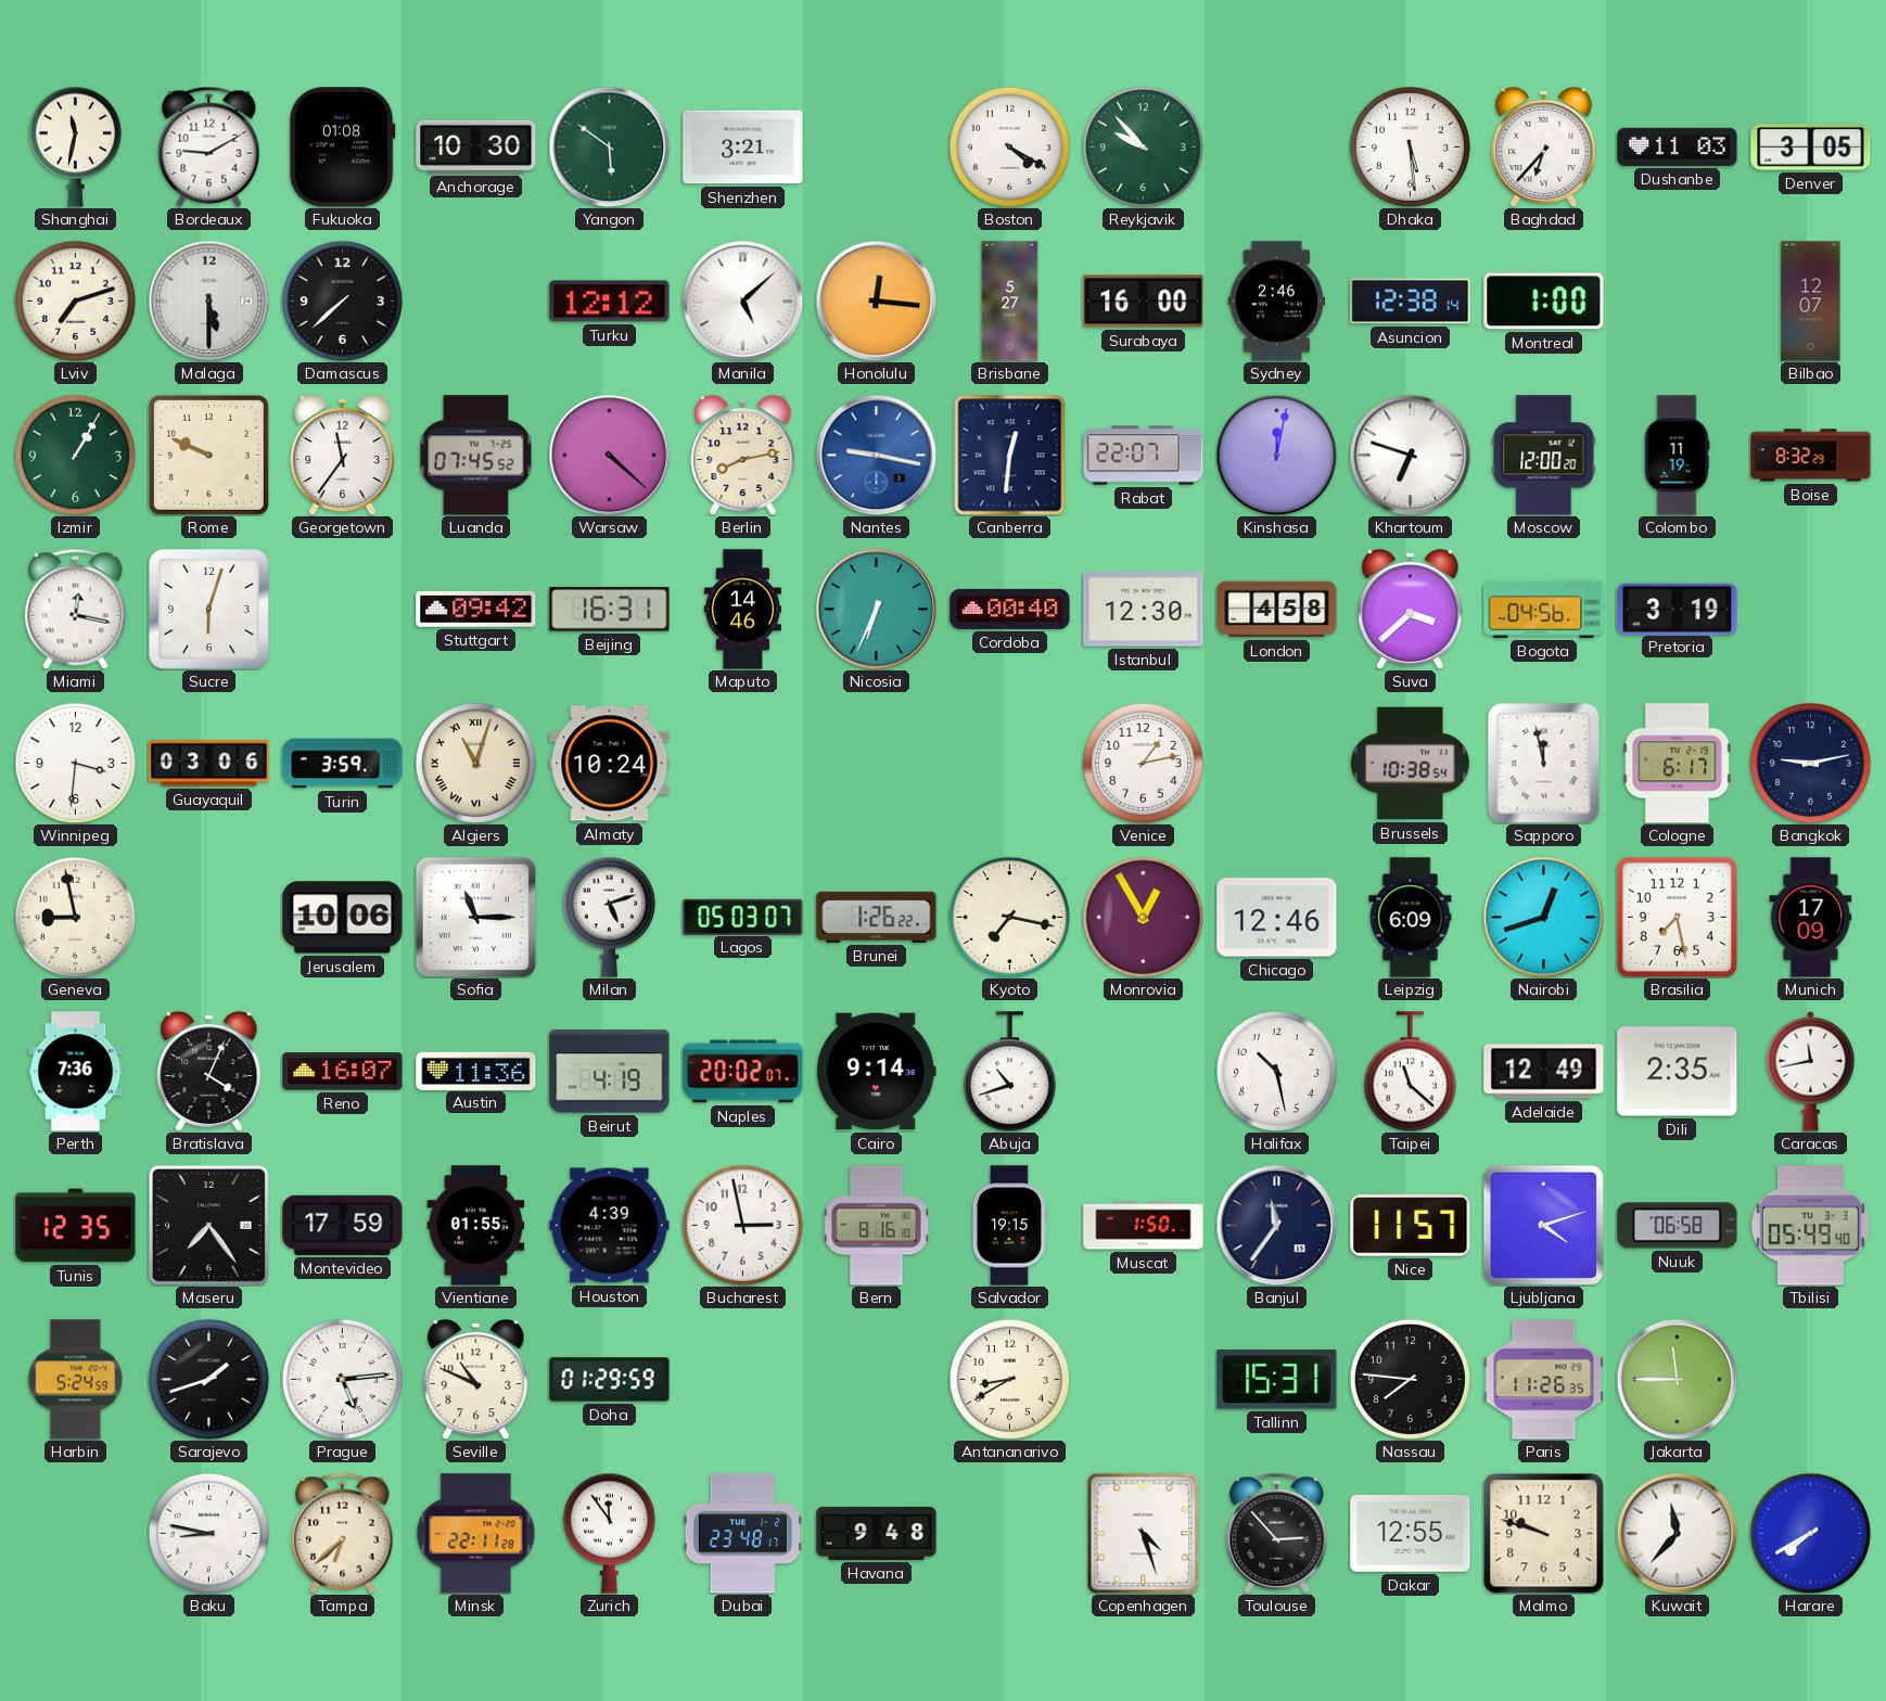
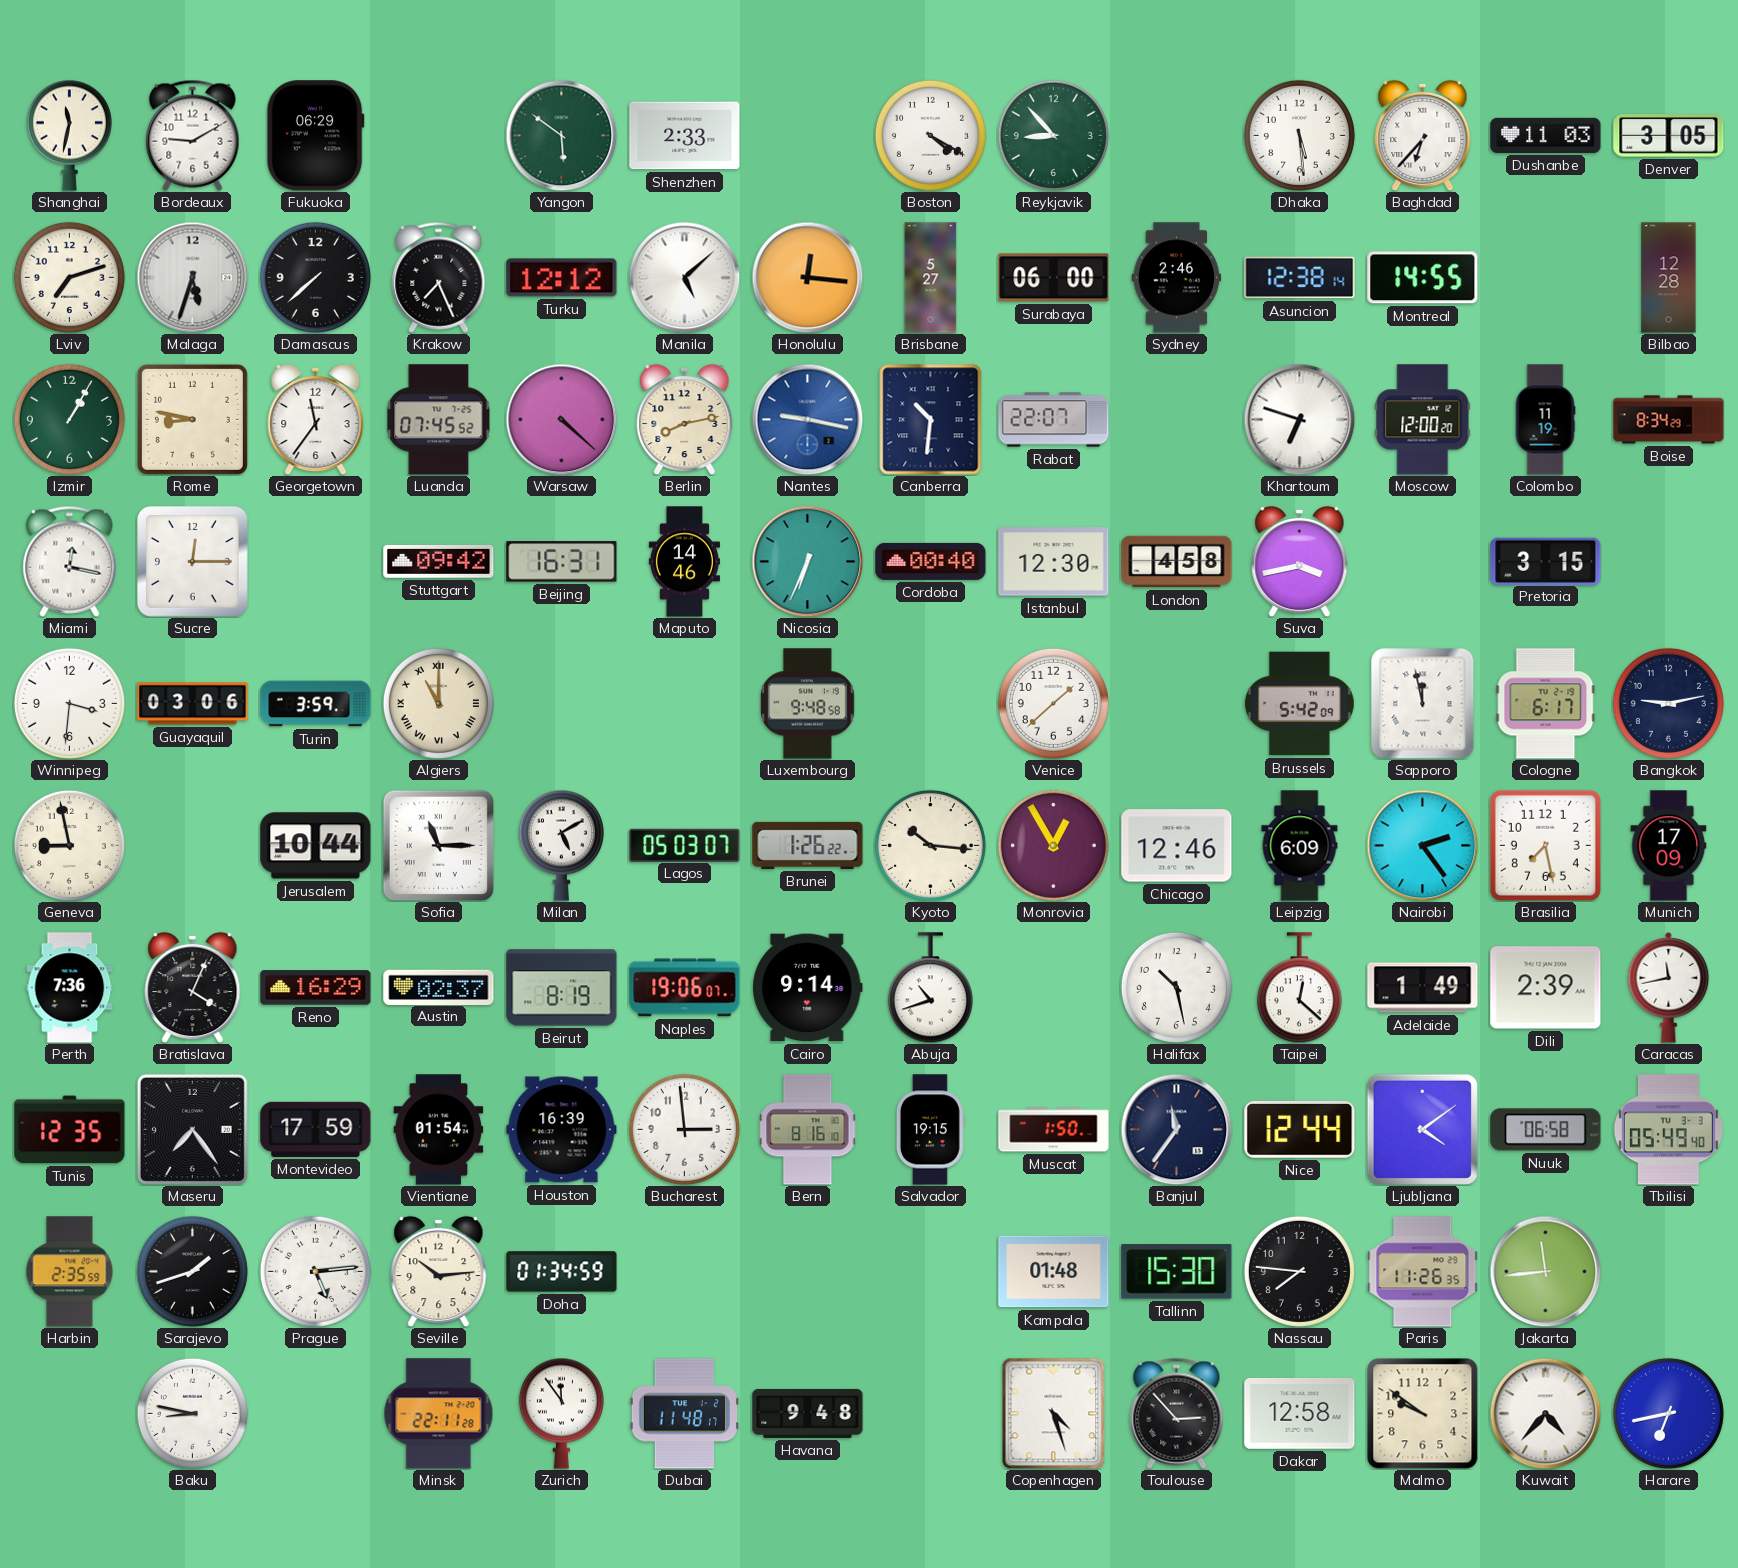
Fukuoka: 01:08 -> 06:29 (315, 136)
Anchorage: 10:30 -> none (476, 146)
Shenzhen: 3:21 -> 2:33 (685, 136)
Reykjavik: 9:53 -> 8:53 (1053, 135)
Malaga: 5:30 -> 5:33 (192, 277)
Krakow: none -> 7:26 (439, 277)
Surabaya: 16:00 -> 06:00 (1054, 278)
Montreal: 1:00 -> 14:55 (1423, 278)
Bilbao: 12:07 -> 12:28 (1669, 278)
Rome: 9:49 -> 8:47 (192, 419)
Canberra: 12:31 -> 10:31 (931, 420)
Kinshasa: 12:02 -> none (1276, 455)
Boise: 8:32 -> 8:34 (1669, 420)
Sucre: 6:03 -> 12:15 (192, 561)
Suva: 3:38 -> 3:43 (1300, 561)
Bogota: 04:56 -> none (1544, 609)
Pretoria: 3:19 -> 3:15 (1546, 561)
Algiers: 11:03 -> 11:00 (438, 703)
Almaty: 10:24 -> none (610, 764)
Luxembourg: none -> 9:48 (808, 704)
Venice: 1:13 -> 1:38 (1053, 703)
Brussels: 10:38 -> 5:42 (1299, 704)
Jerusalem: 10:06 -> 10:44 (316, 846)
Milan: 5:12 -> 5:10 (561, 845)
Kyoto: 7:17 -> 10:16 (930, 845)
Nairobi: 12:42 -> 2:24 (1422, 845)
Reno: 16:07 -> 16:29 (316, 988)
Austin: 11:36 -> 02:37 (439, 987)
Beirut: 4:19 -> 8:19 (562, 988)
Naples: 20:02 -> 19:06 (685, 988)
Taipei: 11:22 -> 12:22 (1299, 988)
Adelaide: 12:49 -> 1:49 (1423, 988)
Dili: 2:35 -> 2:39 (1546, 988)
Vientiane: 01:55 -> 01:54 (439, 1130)
Houston: 4:39 -> 16:39 (562, 1130)
Bucharest: 2:58 -> 2:59 (684, 1129)
Nice: 11:57 -> 12:44 (1300, 1130)
Ljubljana: 4:12 -> 4:09 (1422, 1129)
Harbin: 5:24 -> 2:35 (70, 1272)
Seville: 10:49 -> 10:14 (439, 1271)
Doha: 01:29 -> 01:34 (562, 1272)
Antananarivo: 8:40 -> none (1009, 1379)
Kampala: none -> 01:48 (1054, 1272)
Tallinn: 15:31 -> 15:30 (1177, 1272)
Jakarta: 11:45 -> 11:44 (1545, 1271)
Tampa: 6:38 -> none (343, 1533)
Dubai: 23:48 -> 11:48 (684, 1414)
Dakar: 12:55 -> 12:58 (1300, 1413)
Malmo: 9:48 -> 9:51 (1422, 1413)
Kuwait: 11:37 -> 4:37 (1545, 1413)
Harare: 7:40 -> 6:43 (1668, 1413)
